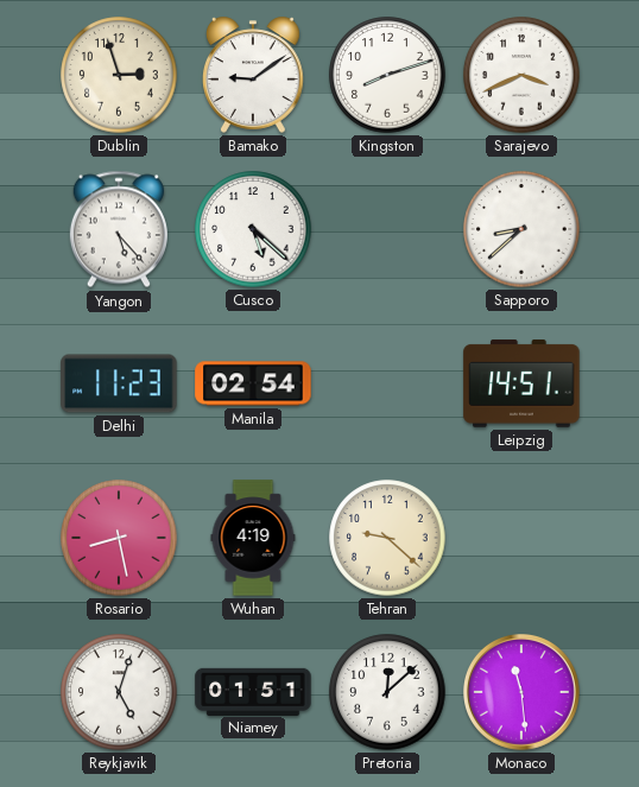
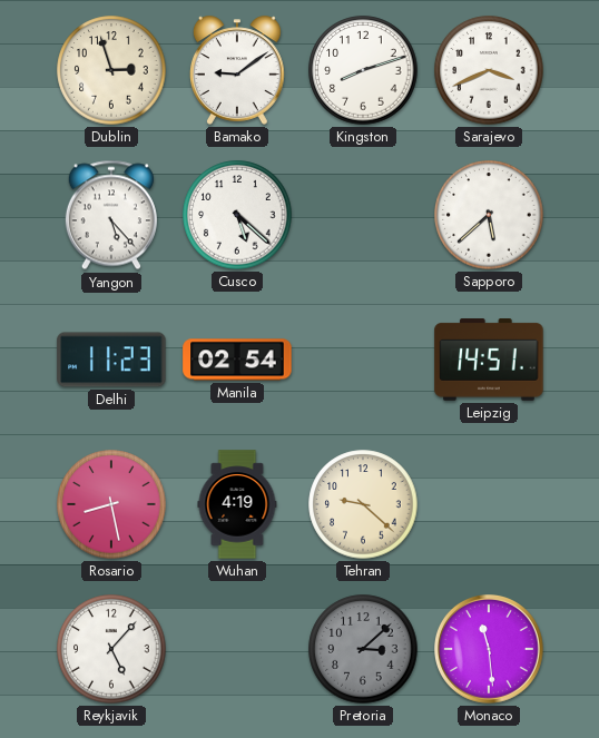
Sapporo: 8:38 -> 5:38 (489, 215)
Reykjavik: 5:03 -> 5:07 (111, 649)
Niamey: 01:51 -> none (253, 691)
Pretoria: 12:08 -> 3:08 (363, 649)
Pretoria dial: white -> grey (363, 649)
